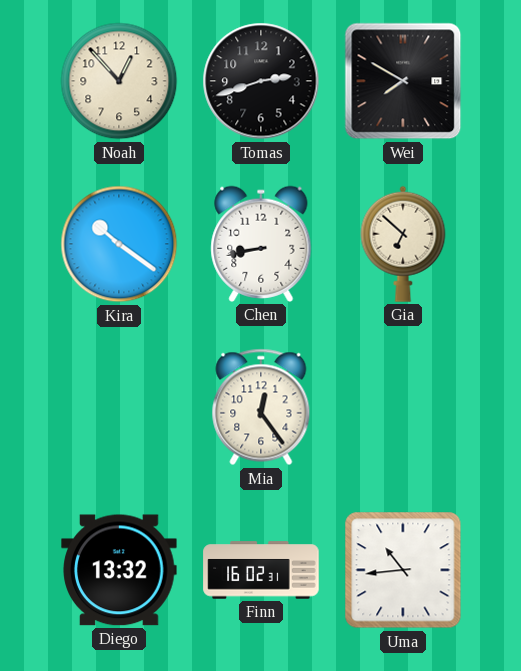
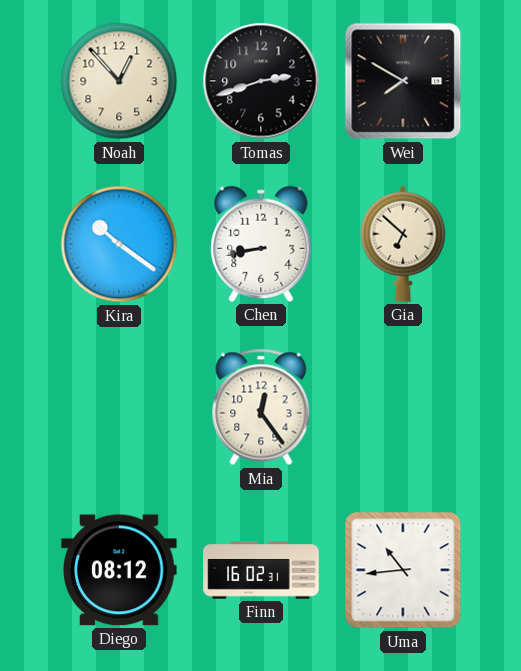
Diego: 13:32 -> 08:12 (119, 570)
